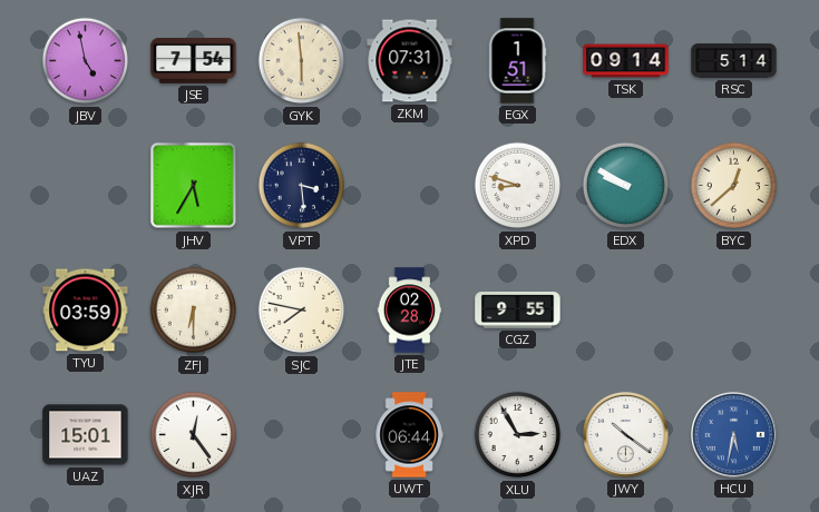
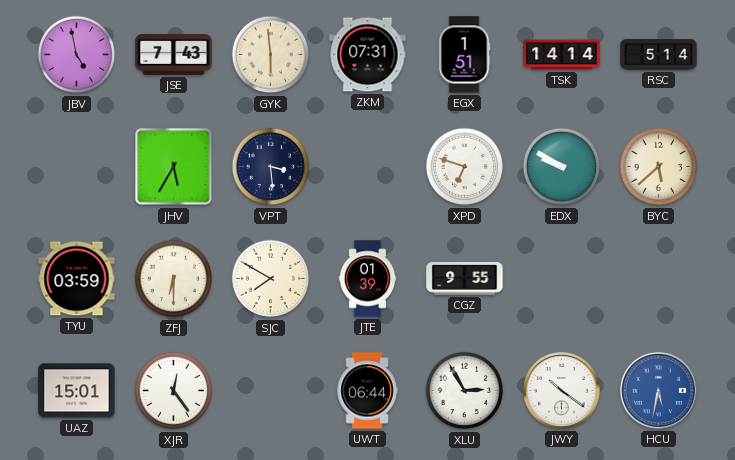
JSE: 7:54 -> 7:43 (174, 55)
TSK: 09:14 -> 14:14 (562, 55)
XPD: 8:48 -> 6:48 (465, 167)
BYC: 12:38 -> 5:38 (659, 167)
SJC: 7:47 -> 7:50 (271, 279)
JTE: 02:28 -> 01:39 (368, 279)
